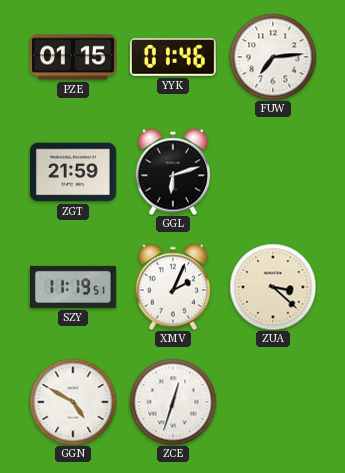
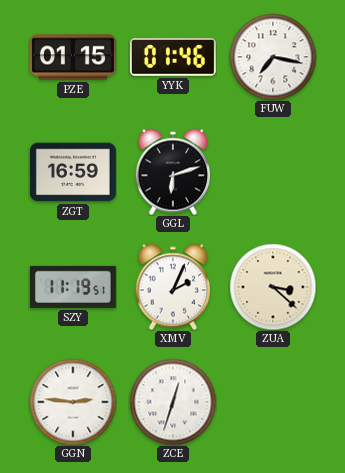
FUW: 7:14 -> 7:17 (273, 57)
ZGT: 21:59 -> 16:59 (73, 172)
GGN: 4:50 -> 2:46 (73, 402)
